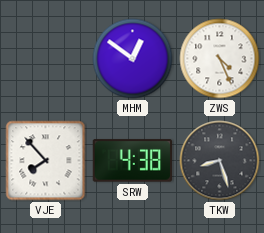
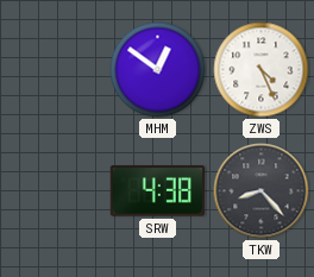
VJE: 7:53 -> none (46, 161)
TKW: 8:27 -> 8:23 (262, 191)
